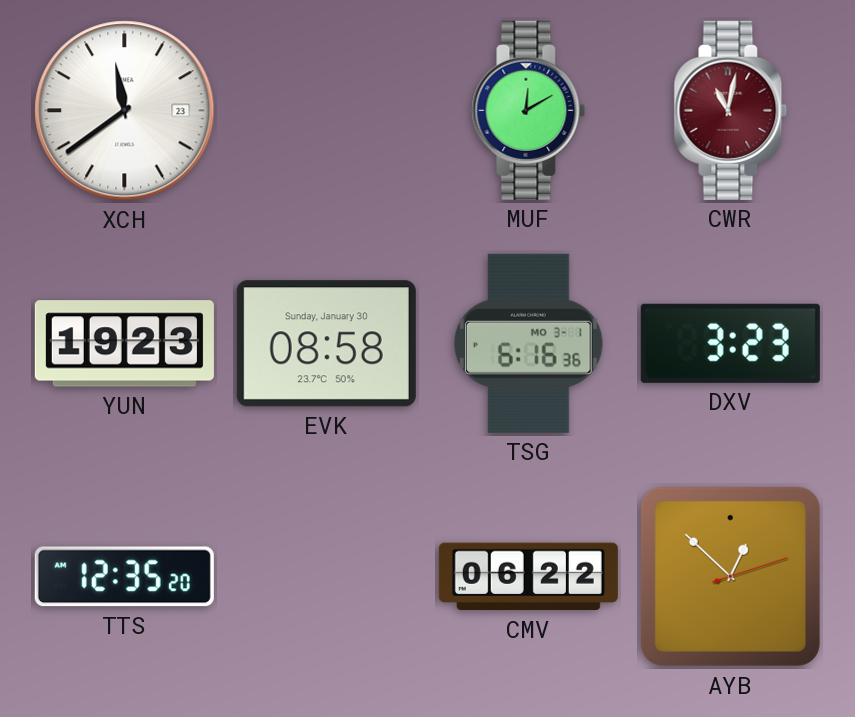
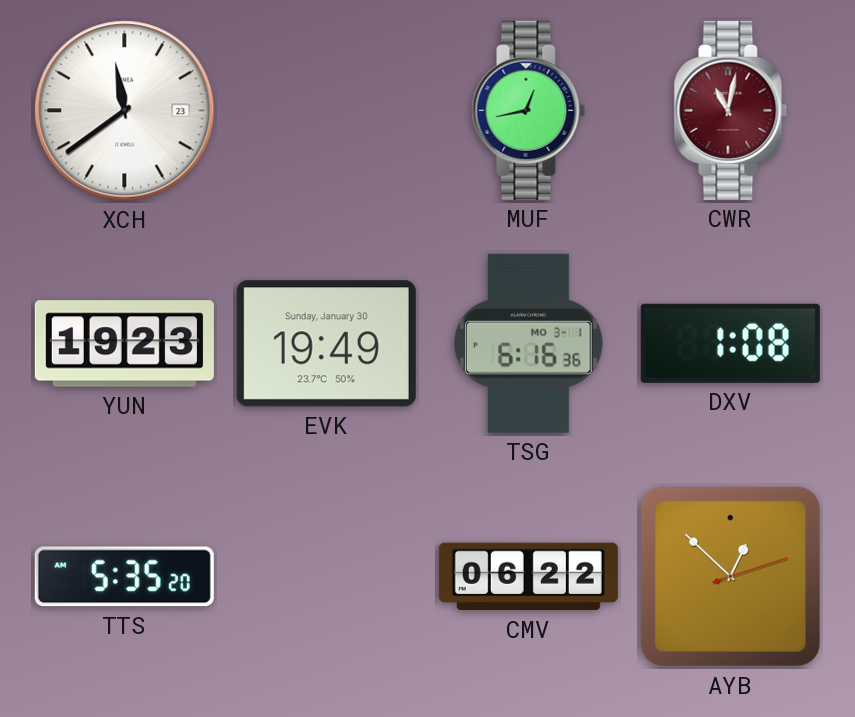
MUF: 12:10 -> 12:43 (529, 110)
EVK: 08:58 -> 19:49 (326, 344)
DXV: 3:23 -> 1:08 (730, 343)
TTS: 12:35 -> 5:35 (124, 577)
